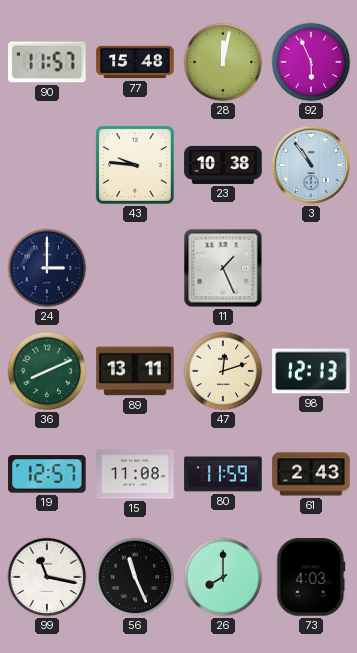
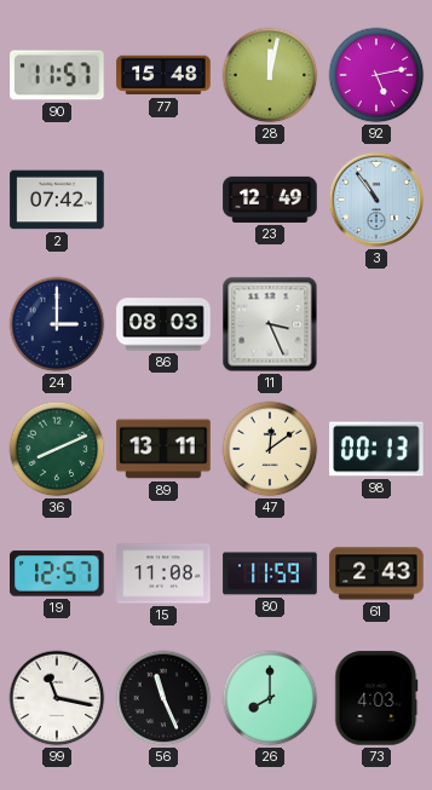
92: 5:56 -> 5:13 (376, 75)
2: none -> 07:42 (57, 200)
43: 9:46 -> none (135, 165)
23: 10:38 -> 12:49 (270, 200)
86: none -> 08:03 (163, 324)
11: 1:26 -> 3:26 (270, 324)
47: 12:12 -> 12:09 (270, 449)
98: 12:13 -> 00:13 (376, 449)
